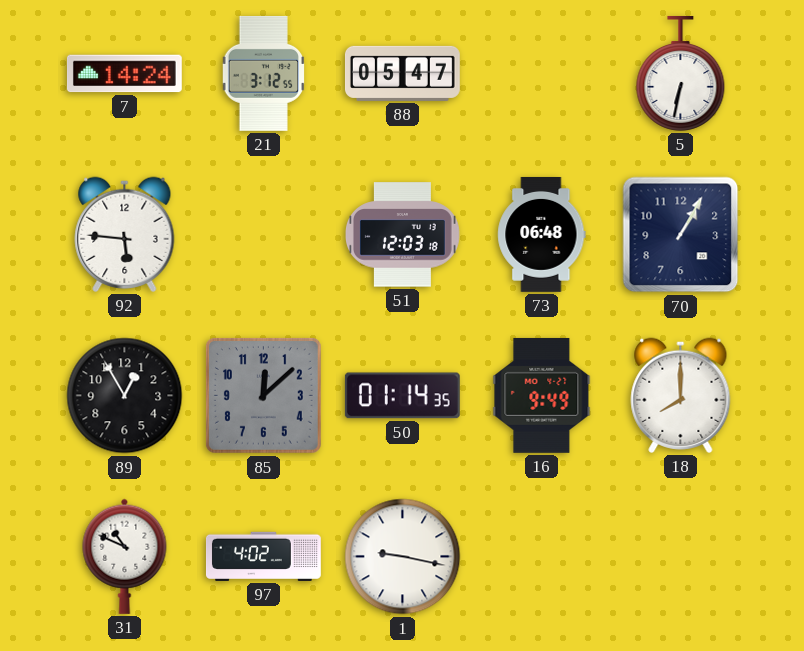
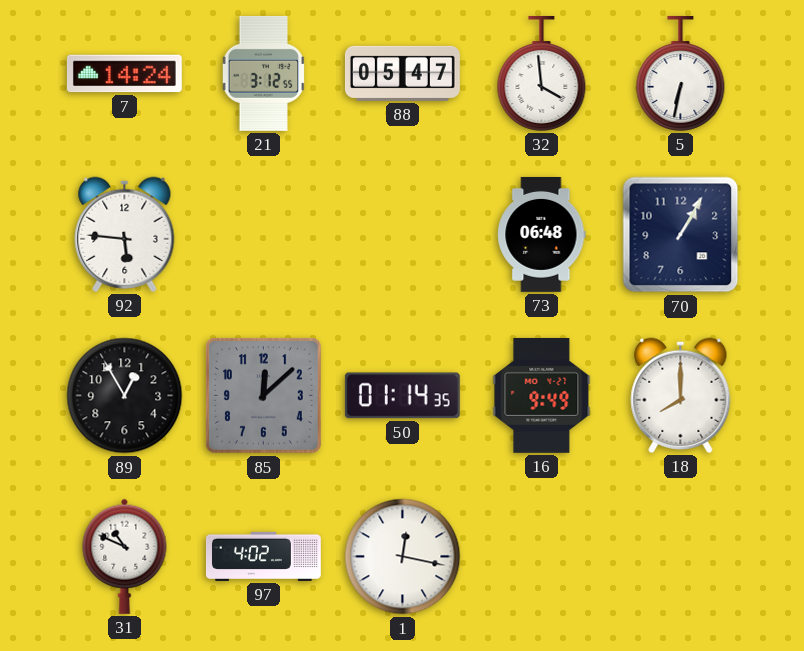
32: none -> 3:59 (542, 73)
51: 12:03 -> none (402, 235)
1: 9:17 -> 12:17 (403, 557)
